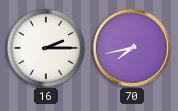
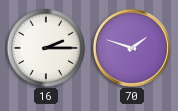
70: 7:43 -> 1:48 (132, 48)
